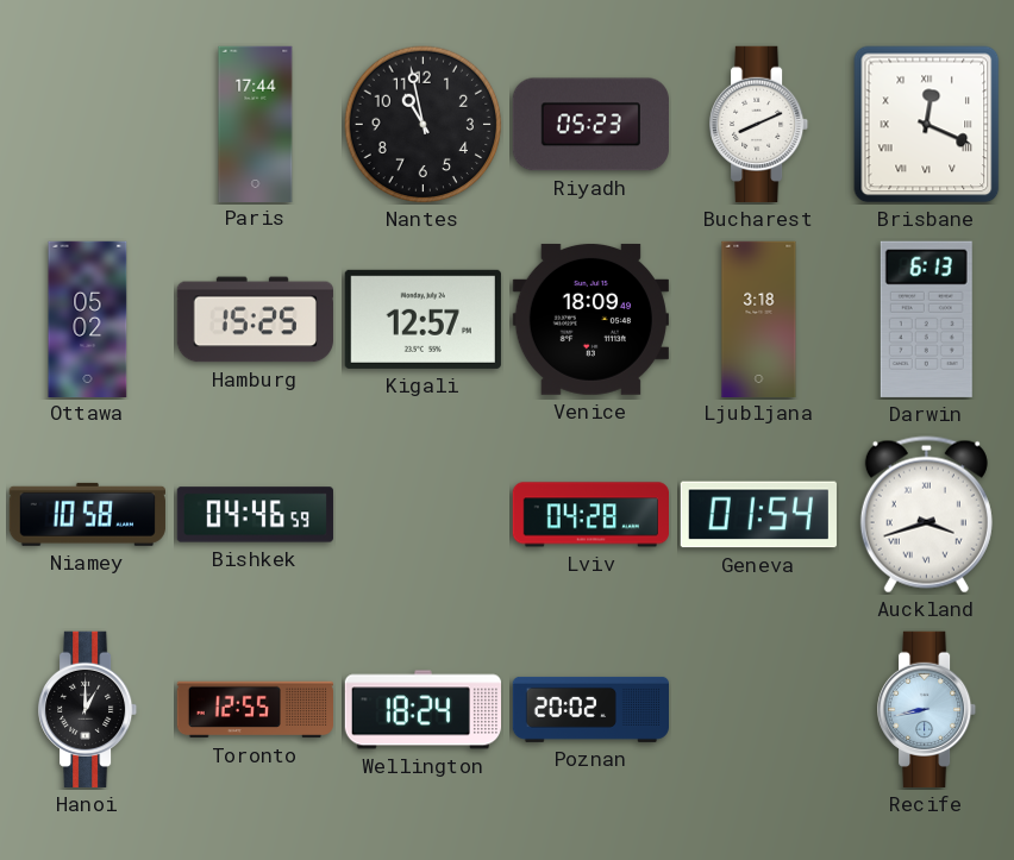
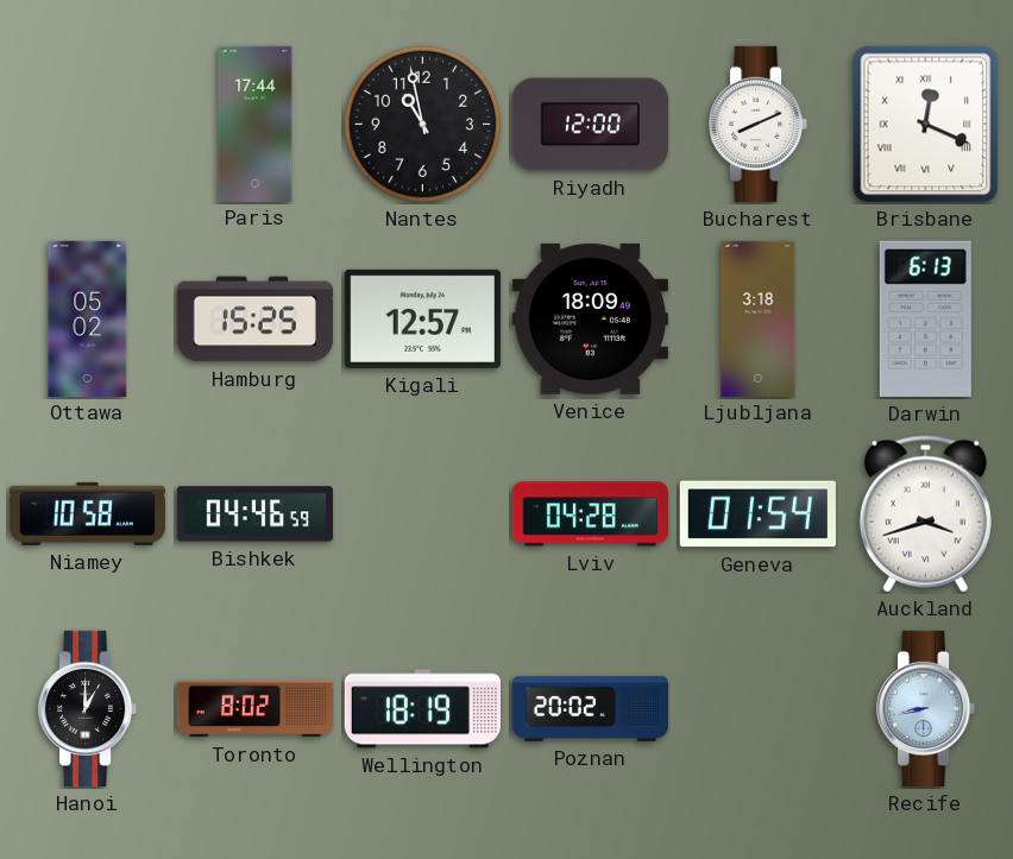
Riyadh: 05:23 -> 12:00 (590, 125)
Toronto: 12:55 -> 8:02 (254, 709)
Wellington: 18:24 -> 18:19 (422, 709)
